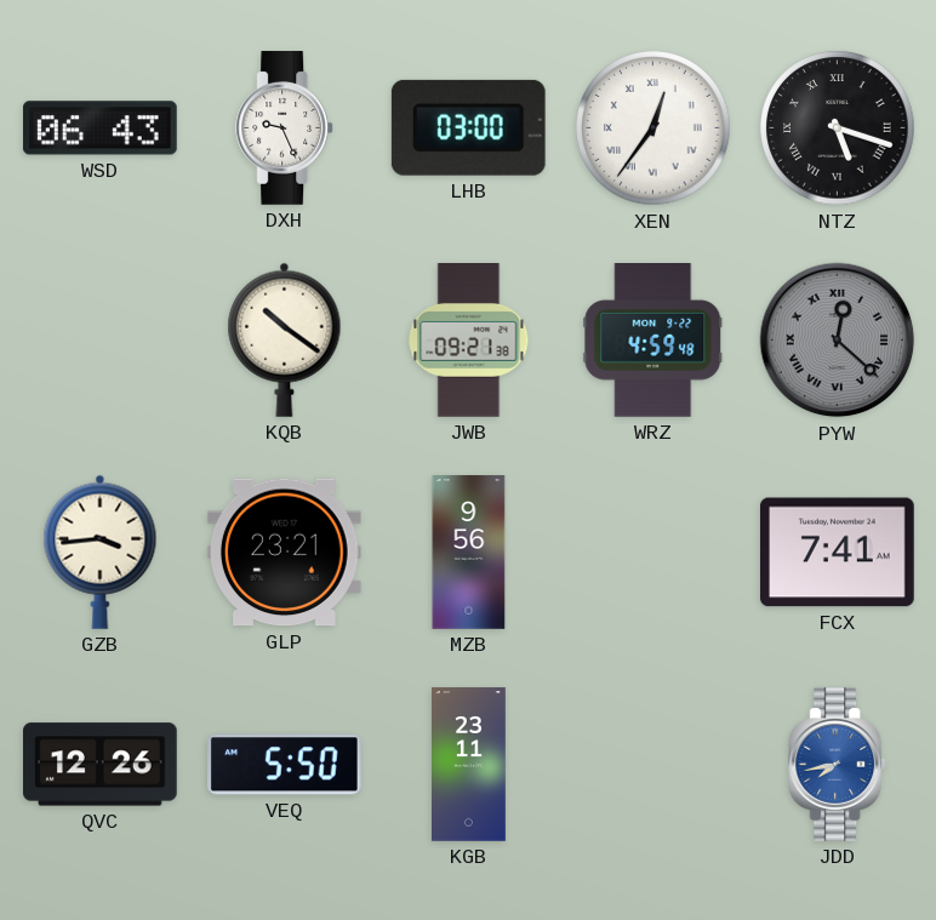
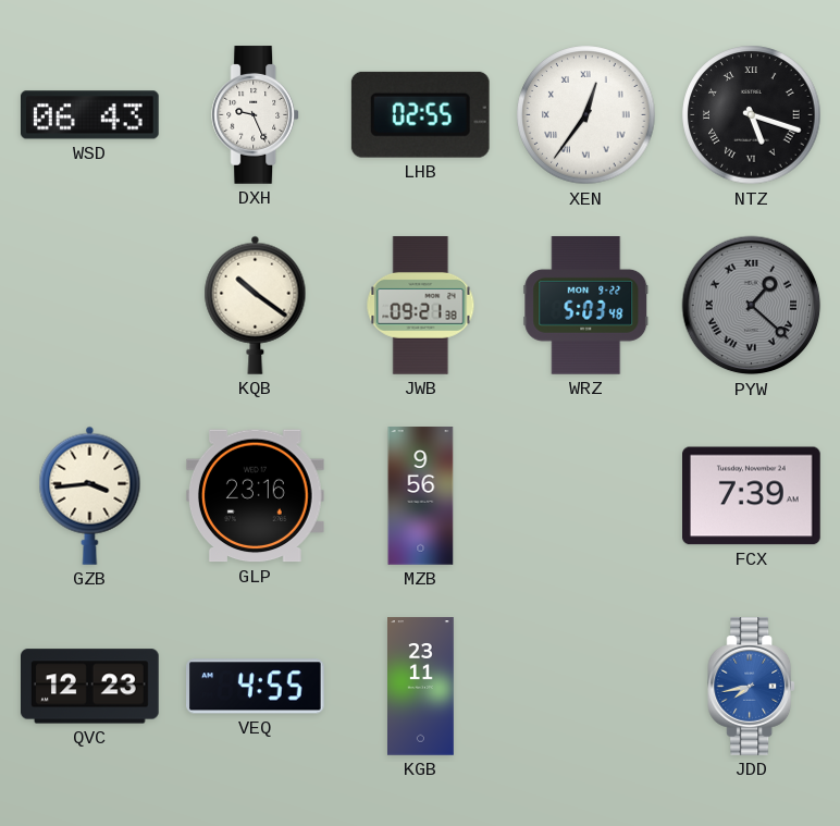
LHB: 03:00 -> 02:55 (420, 114)
WRZ: 4:59 -> 5:03 (586, 306)
PYW: 12:22 -> 1:22 (752, 306)
GLP: 23:21 -> 23:16 (255, 496)
FCX: 7:41 -> 7:39 (752, 496)
QVC: 12:26 -> 12:23 (90, 687)
VEQ: 5:50 -> 4:55 (256, 687)
